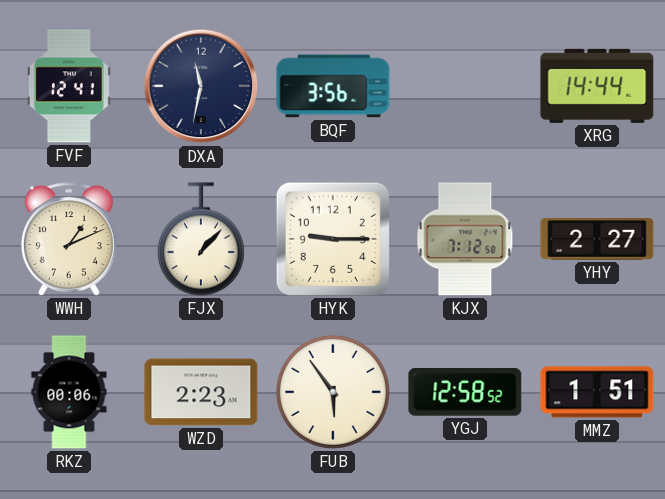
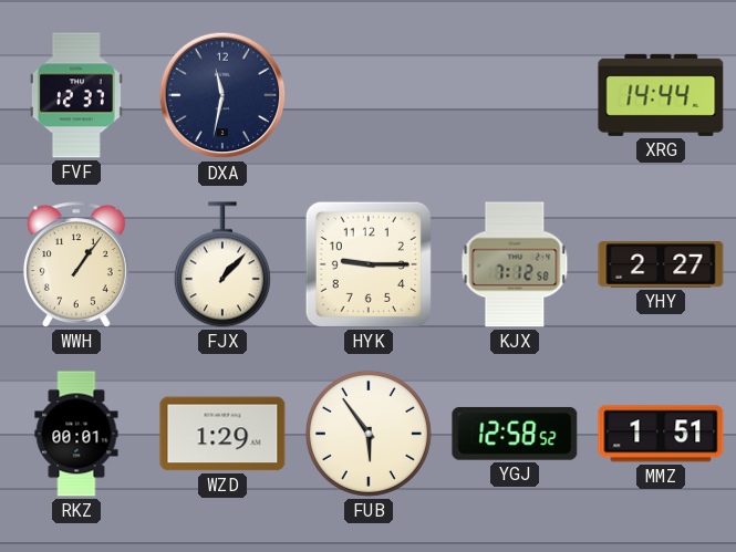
FVF: 12:41 -> 12:37 (76, 95)
BQF: 3:56 -> none (333, 86)
WWH: 1:11 -> 1:06 (76, 264)
RKZ: 00:06 -> 00:01 (76, 434)
WZD: 2:23 -> 1:29 (222, 434)
